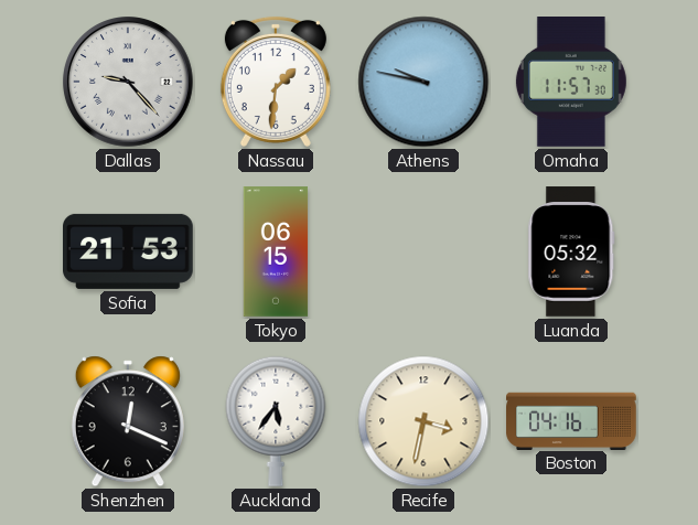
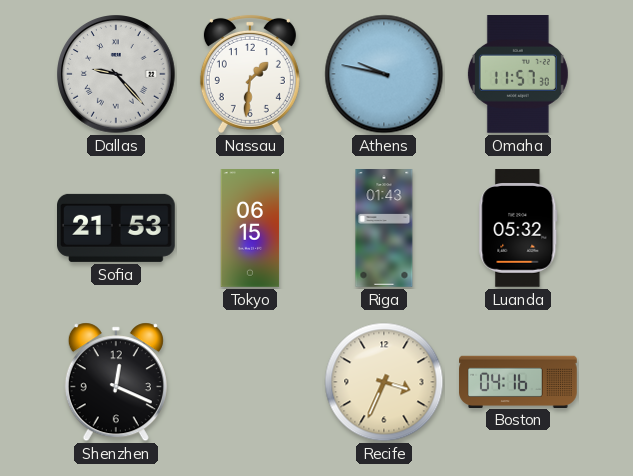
Riga: none -> 01:43 (384, 228)
Auckland: 5:36 -> none (276, 421)
Recife: 3:32 -> 3:34 (384, 382)
